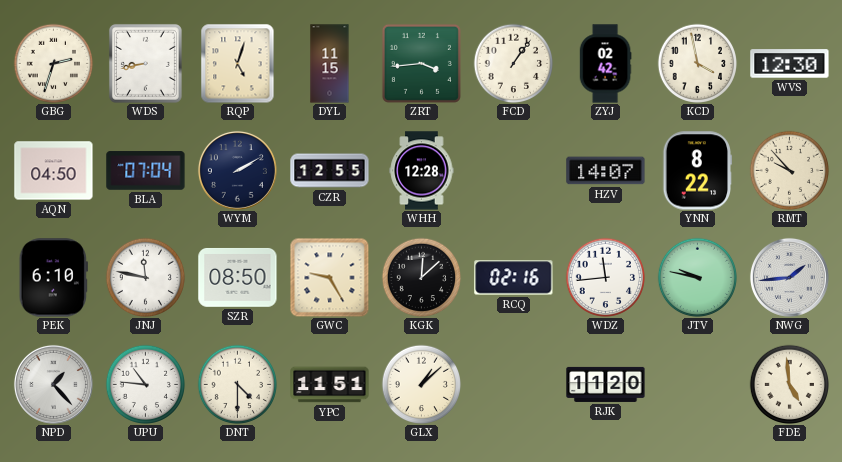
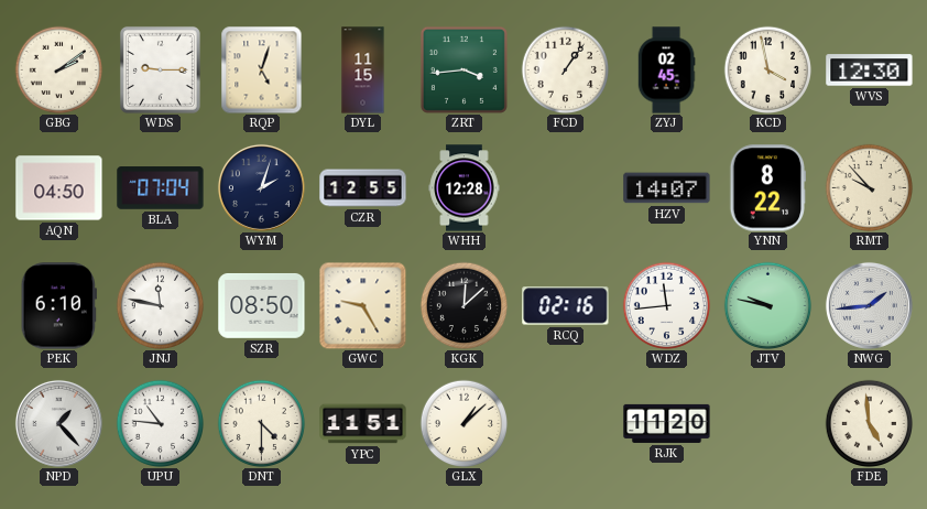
GBG: 2:33 -> 2:09 (58, 69)
WDS: 8:43 -> 9:15 (160, 69)
ZYJ: 02:42 -> 02:45 (666, 71)
WYM: 2:10 -> 2:03 (261, 187)
